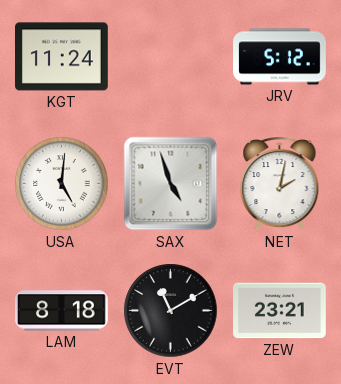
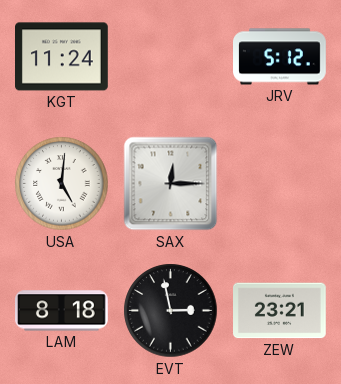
SAX: 4:57 -> 12:15 (171, 184)
NET: 2:02 -> none (280, 184)
EVT: 11:10 -> 2:58 (171, 311)
